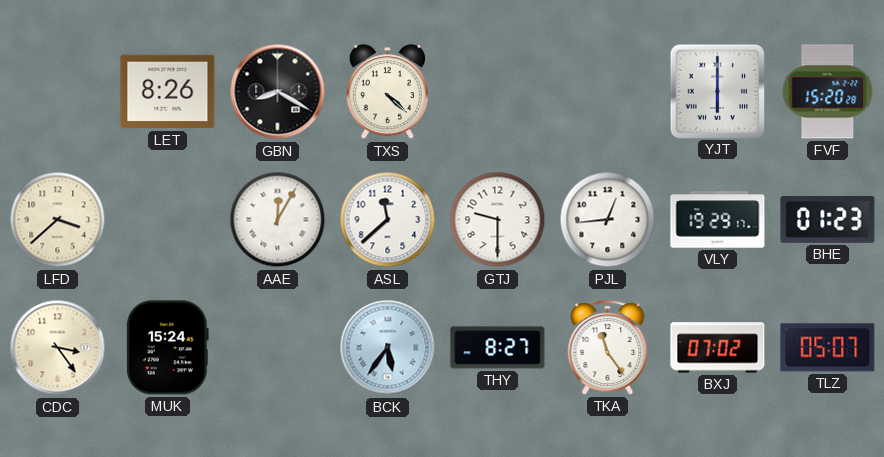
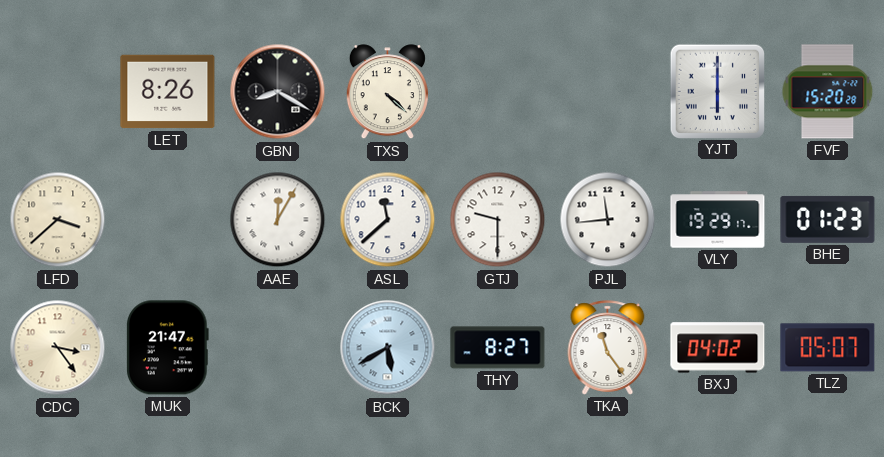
PJL: 12:44 -> 11:44 (608, 220)
MUK: 15:24 -> 21:47 (167, 348)
BCK: 5:36 -> 5:40 (388, 348)
BXJ: 07:02 -> 04:02 (718, 348)
